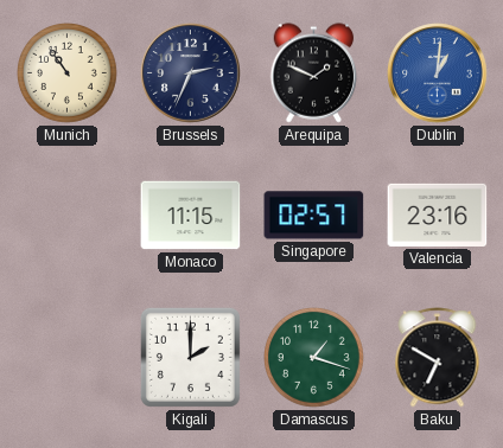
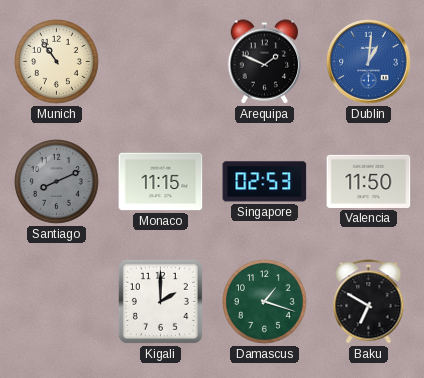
Brussels: 2:34 -> none (191, 73)
Santiago: none -> 8:11 (57, 182)
Singapore: 02:57 -> 02:53 (265, 182)
Valencia: 23:16 -> 11:50 (369, 181)
